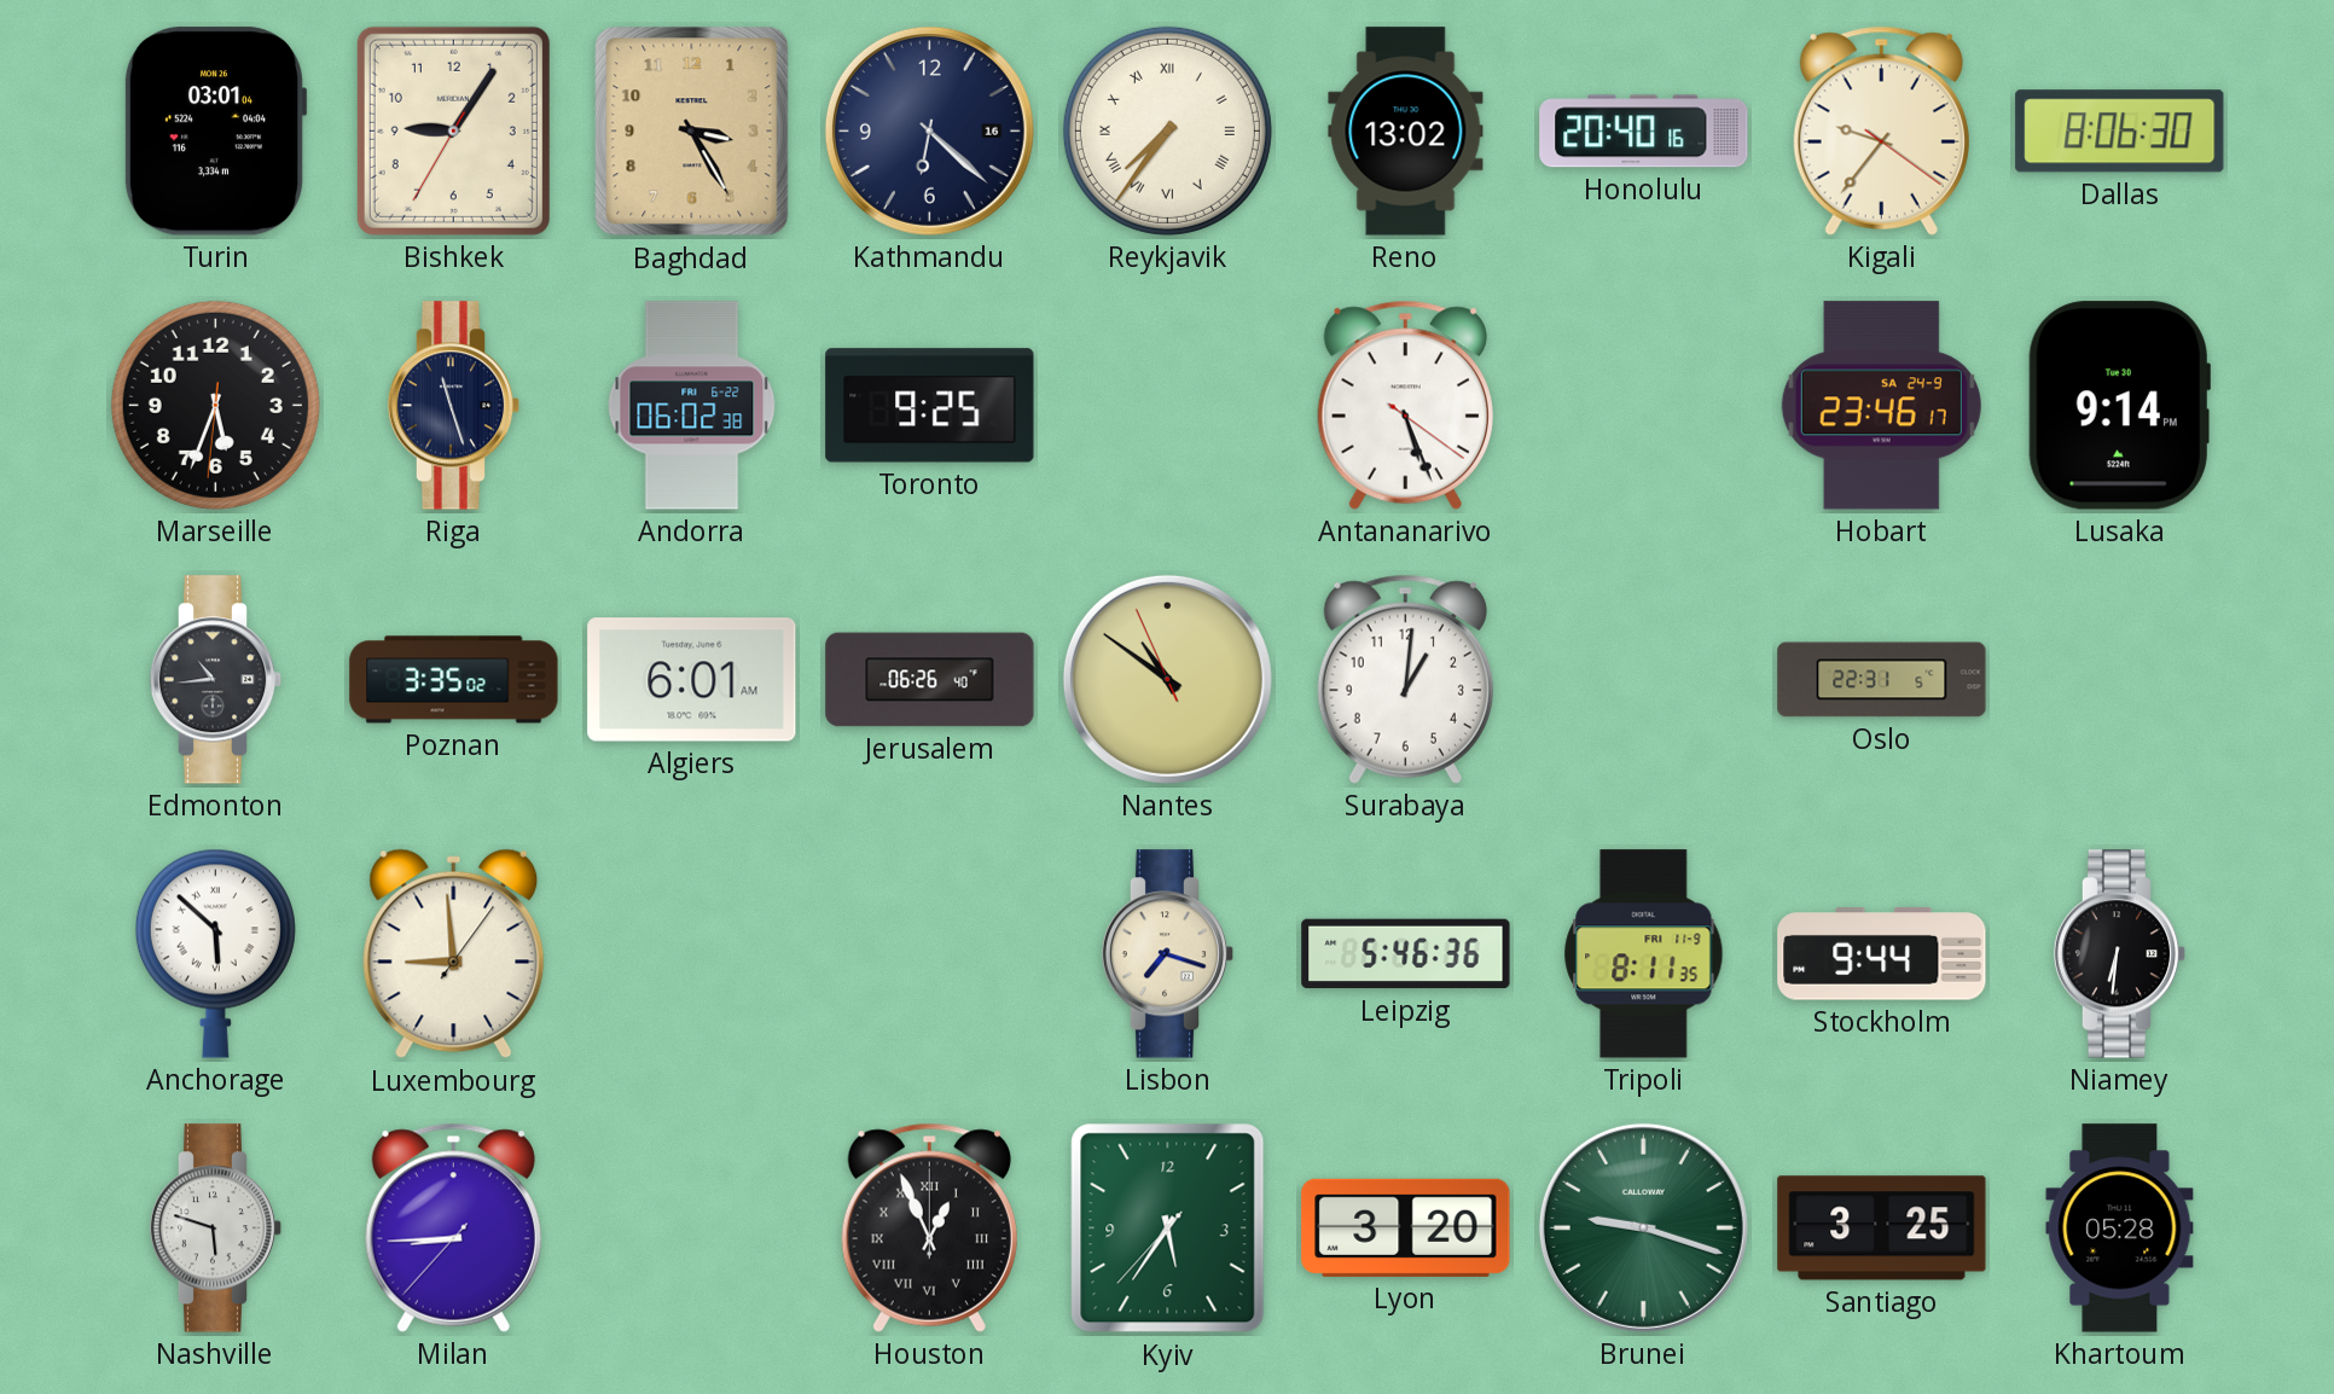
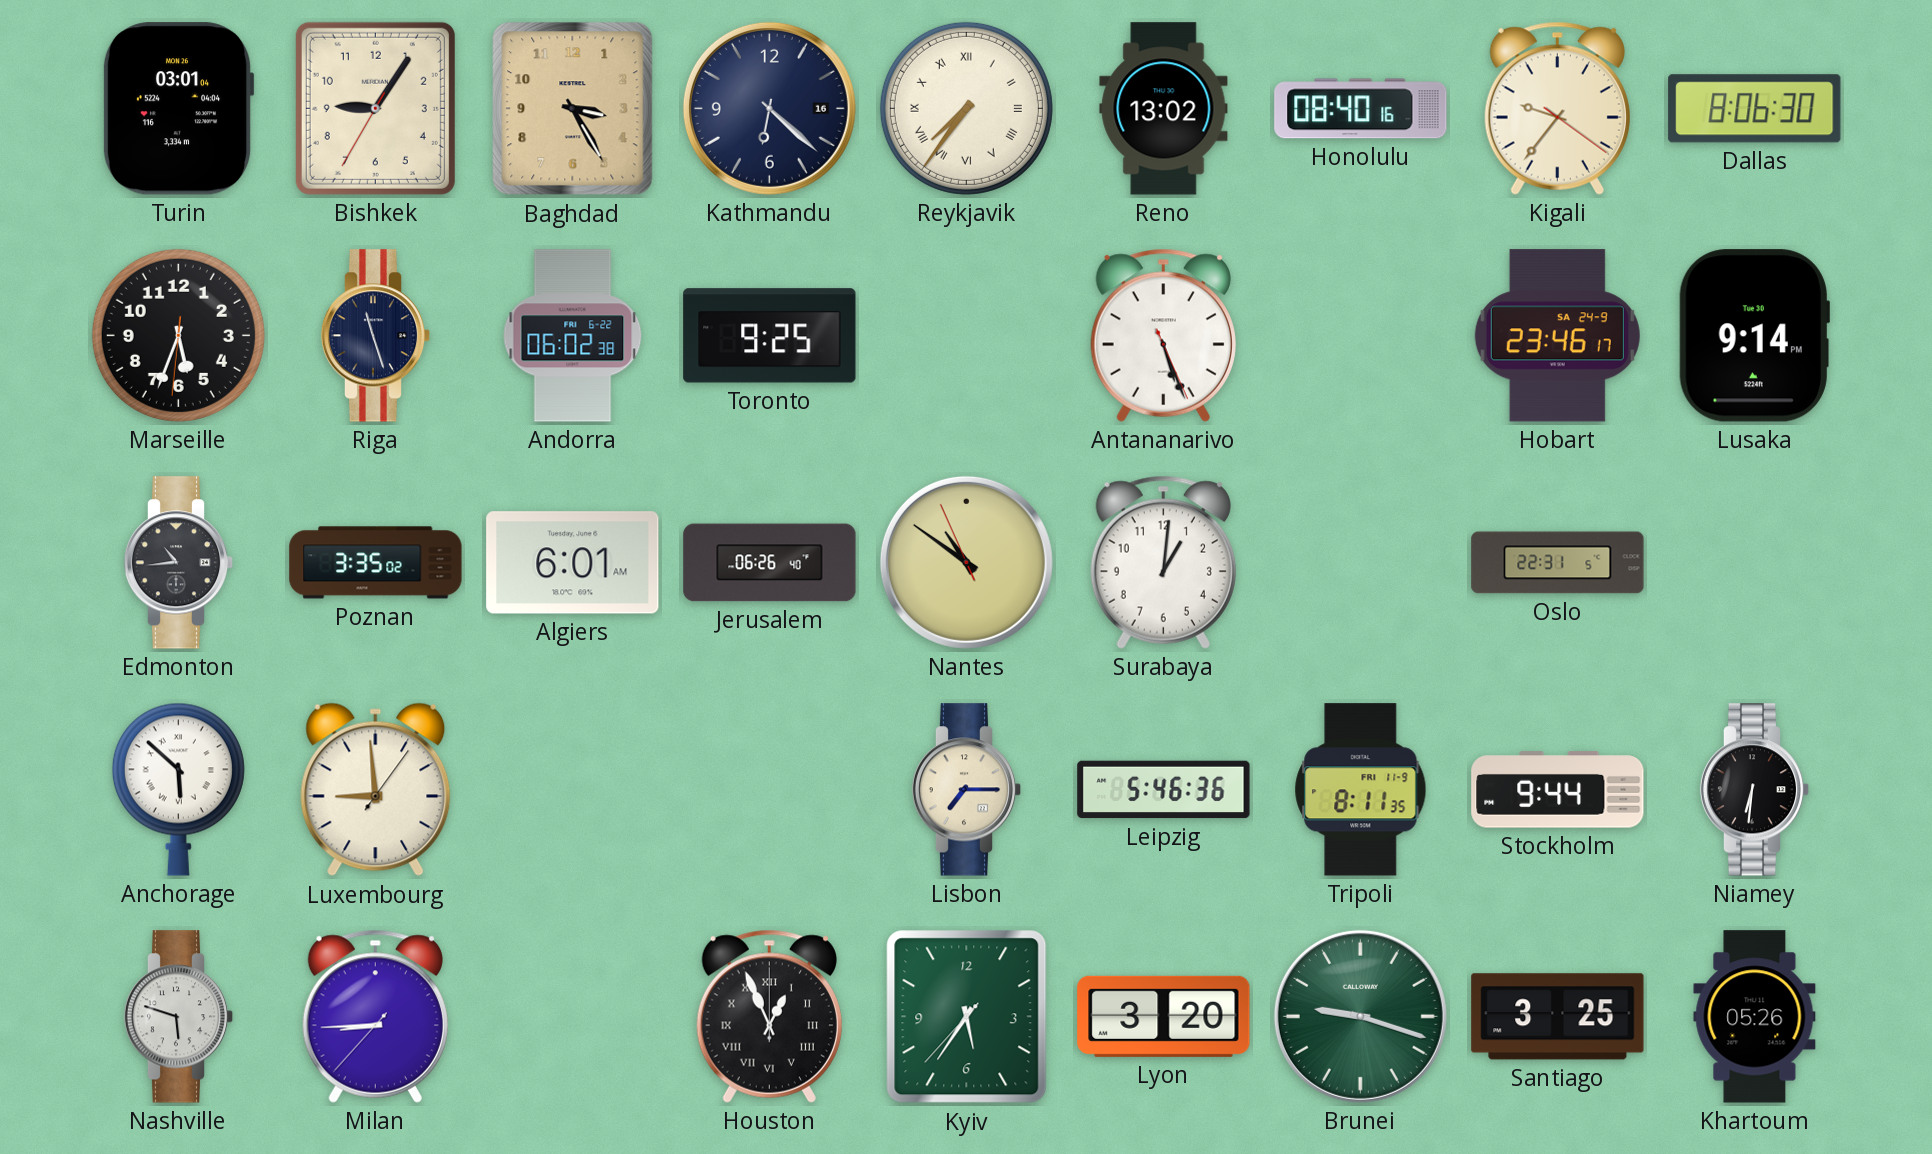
Honolulu: 20:40 -> 08:40 (1361, 109)
Antananarivo: 5:26:21 -> 5:26:26 (1163, 335)
Lisbon: 7:18 -> 7:15 (967, 790)
Khartoum: 05:28 -> 05:26 (1755, 1017)
